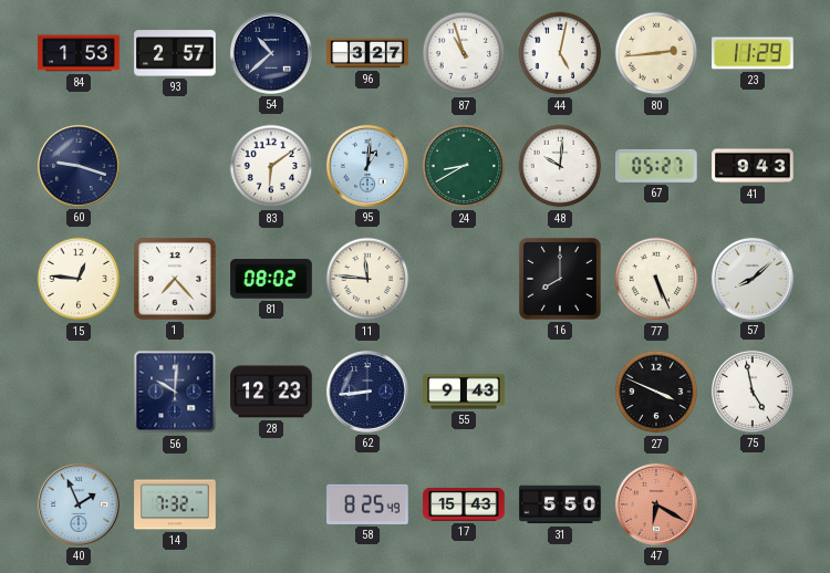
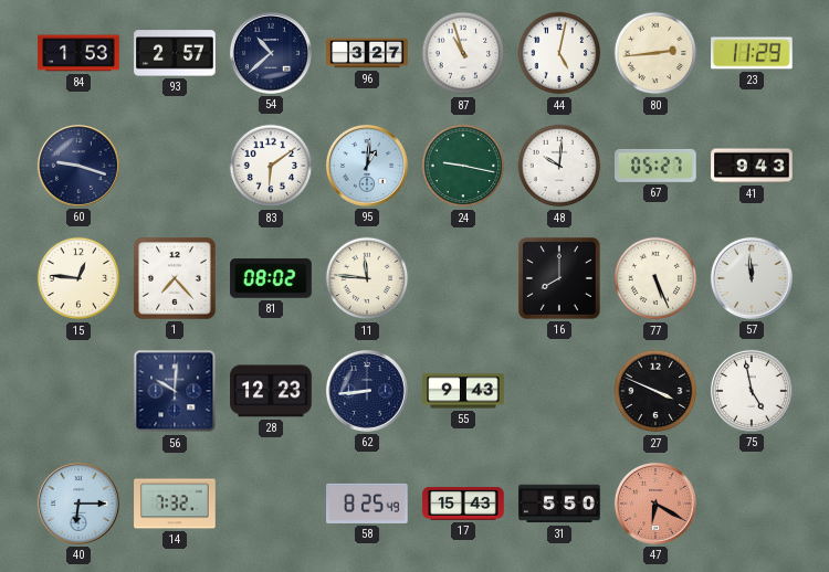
24: 8:40 -> 9:17 (463, 166)
57: 8:08 -> 11:59 (752, 278)
40: 1:56 -> 6:15 (78, 504)
